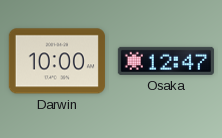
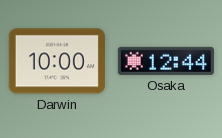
Osaka: 12:47 -> 12:44 (166, 61)
